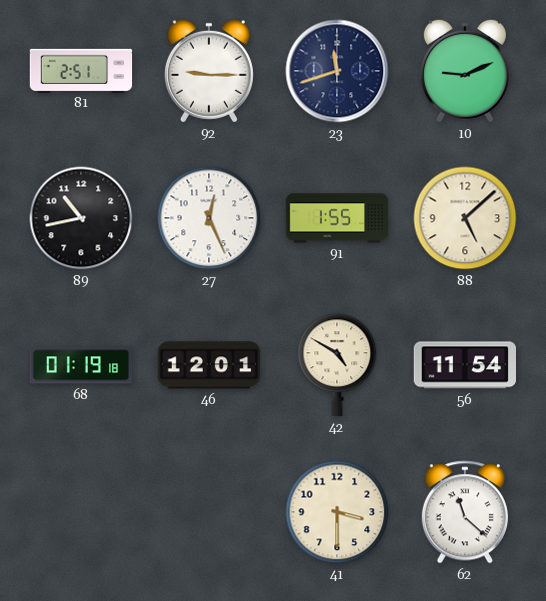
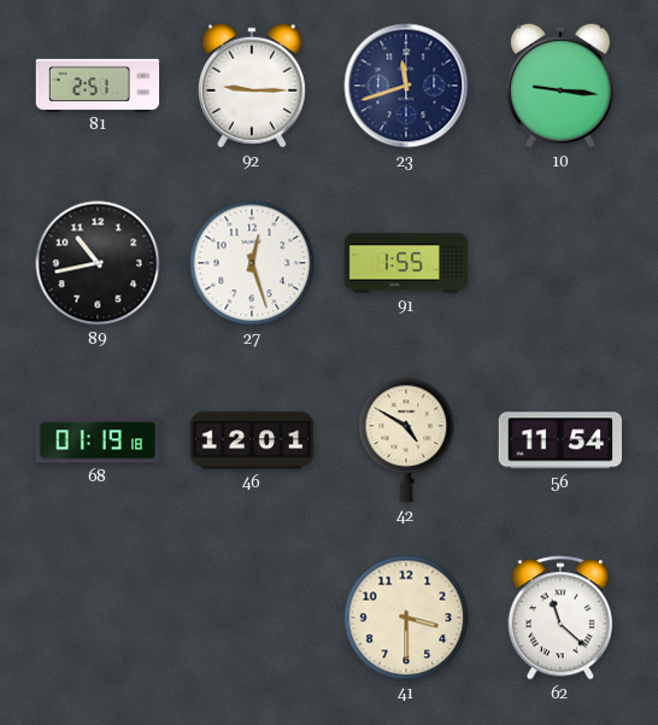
10: 9:11 -> 9:16 (560, 86)
27: 12:26 -> 12:27 (252, 263)
88: 5:08 -> none (465, 218)
